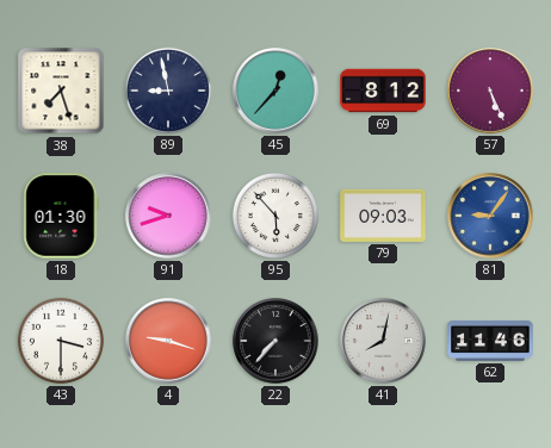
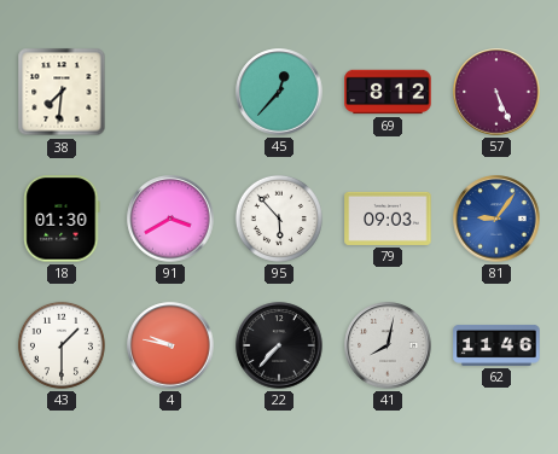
38: 7:27 -> 7:31 (62, 92)
89: 8:58 -> none (168, 91)
91: 9:42 -> 3:40 (170, 219)
43: 3:30 -> 1:30 (62, 345)
4: 9:18 -> 9:47 (170, 345)
